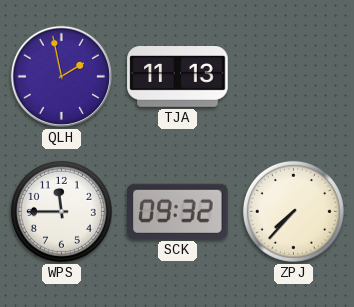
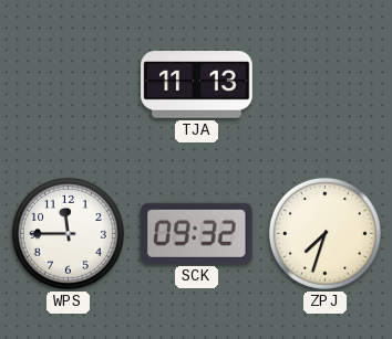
QLH: 1:58 -> none (61, 76)
ZPJ: 7:37 -> 7:33 (324, 233)
